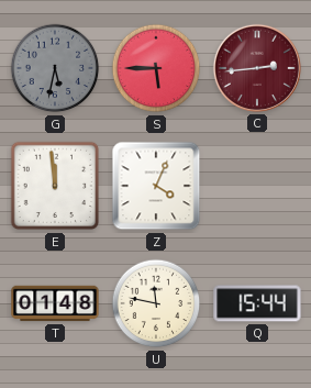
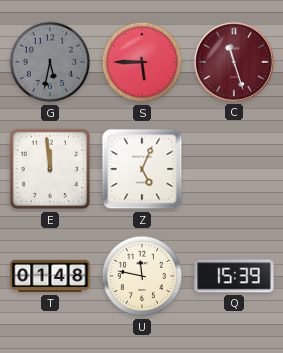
C: 2:44 -> 11:27 (234, 62)
Z: 4:04 -> 5:04 (142, 169)
Q: 15:44 -> 15:39 (234, 276)
